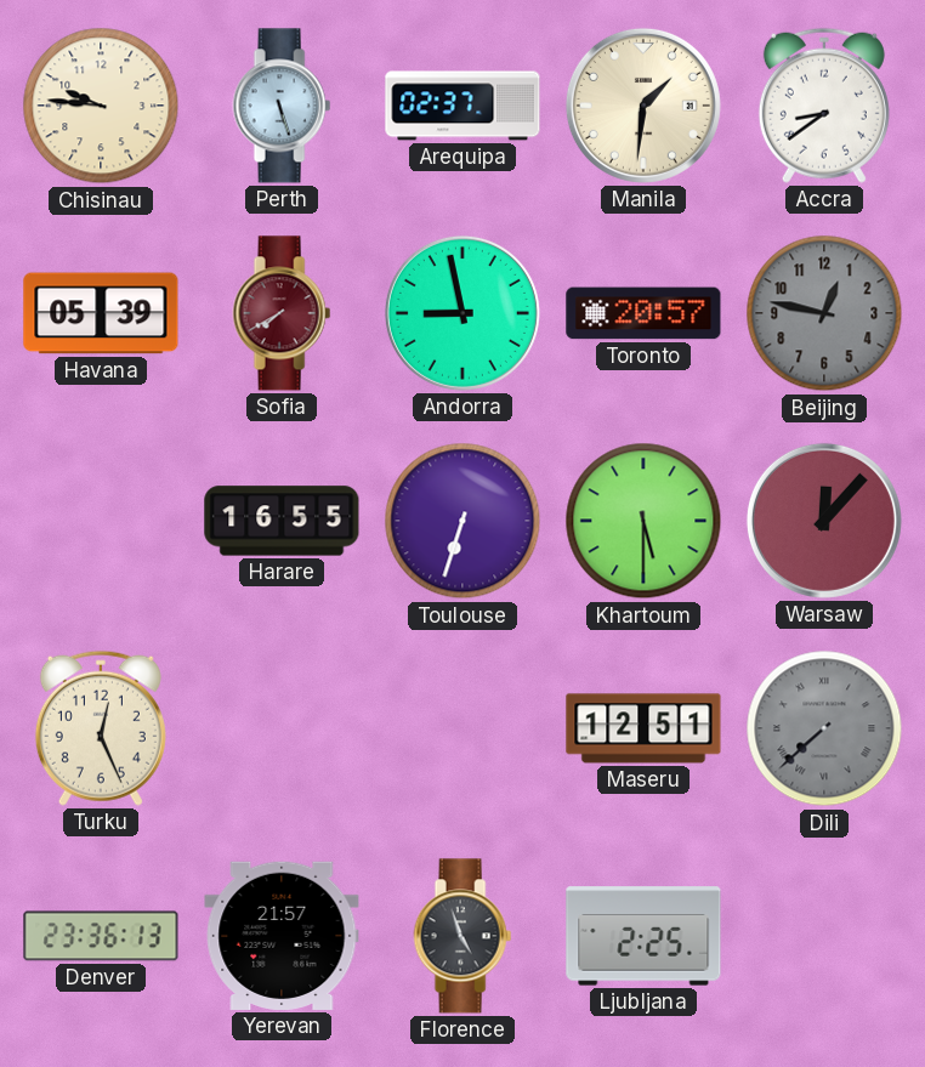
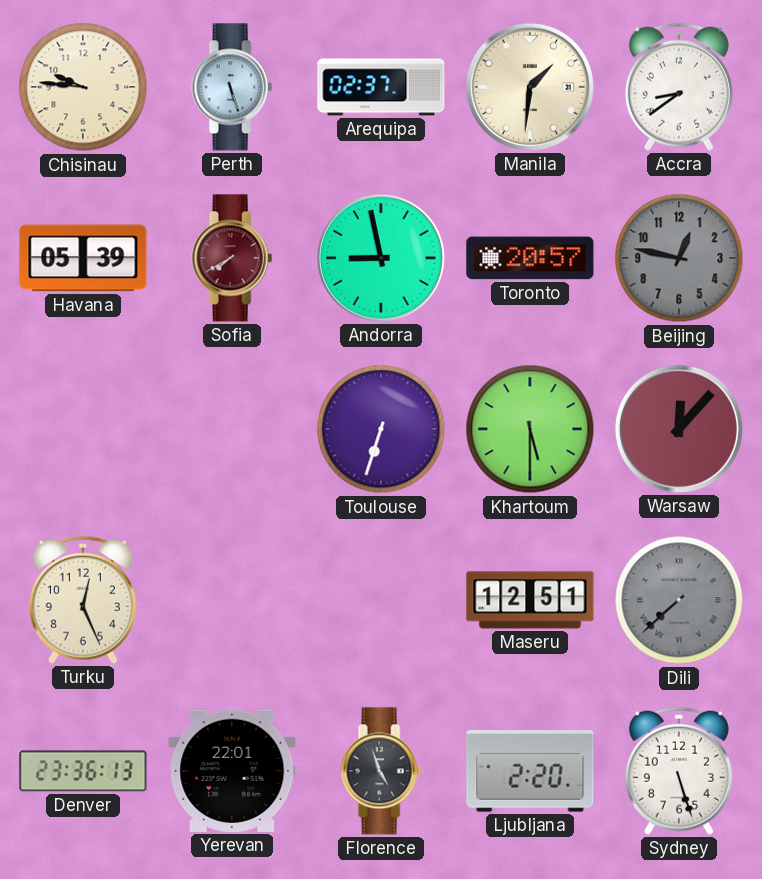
Harare: 16:55 -> none (282, 521)
Yerevan: 21:57 -> 22:01 (232, 771)
Ljubljana: 2:25 -> 2:20 (530, 771)
Sydney: none -> 5:27 (679, 771)
